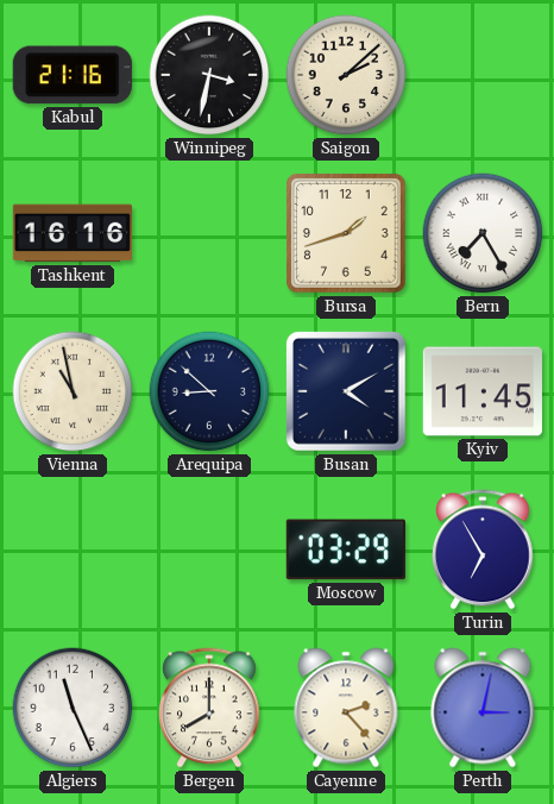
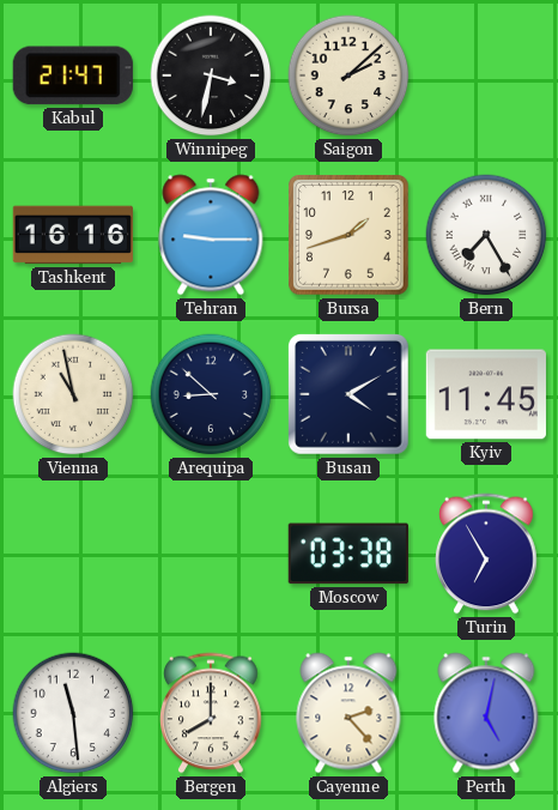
Kabul: 21:16 -> 21:47 (73, 75)
Tehran: none -> 9:15 (211, 235)
Moscow: 03:29 -> 03:38 (348, 554)
Algiers: 11:26 -> 11:29 (73, 713)
Perth: 3:02 -> 5:02 (486, 713)
